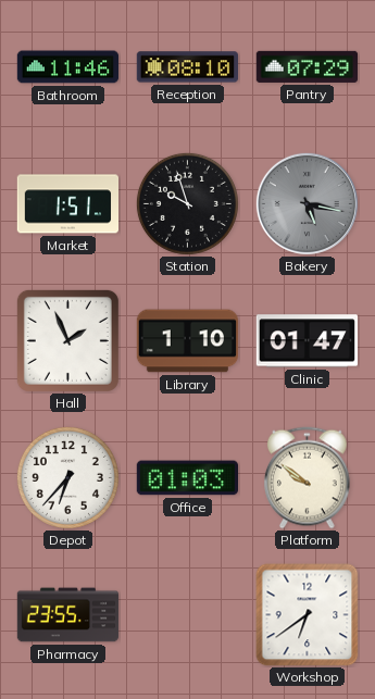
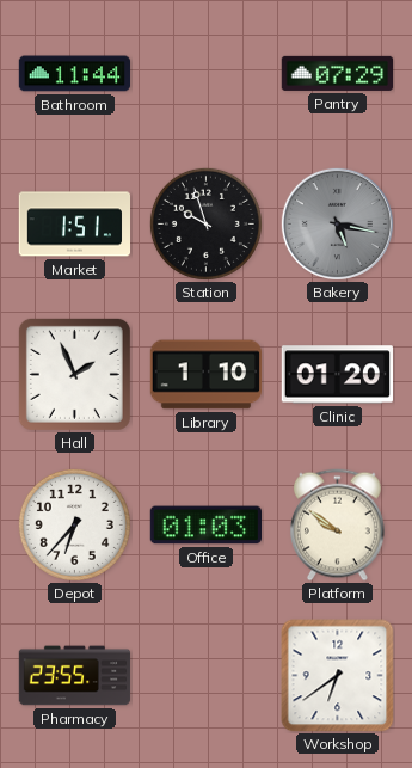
Bathroom: 11:46 -> 11:44 (75, 74)
Reception: 08:10 -> none (187, 67)
Clinic: 01:47 -> 01:20 (337, 375)
